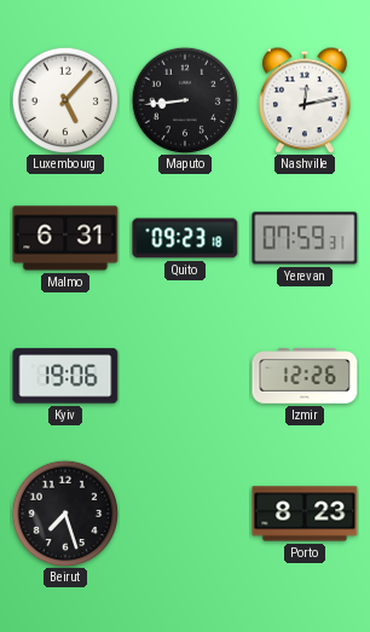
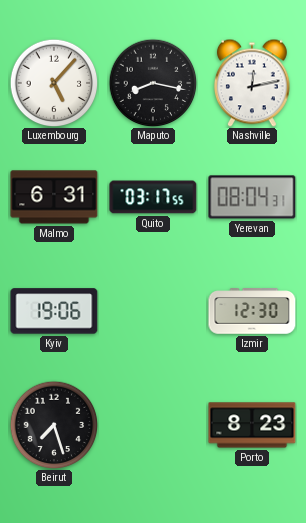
Maputo: 8:44 -> 8:17 (153, 83)
Quito: 09:23 -> 03:17 (153, 197)
Yerevan: 07:59 -> 08:04 (252, 197)
Izmir: 12:26 -> 12:30 (252, 311)
